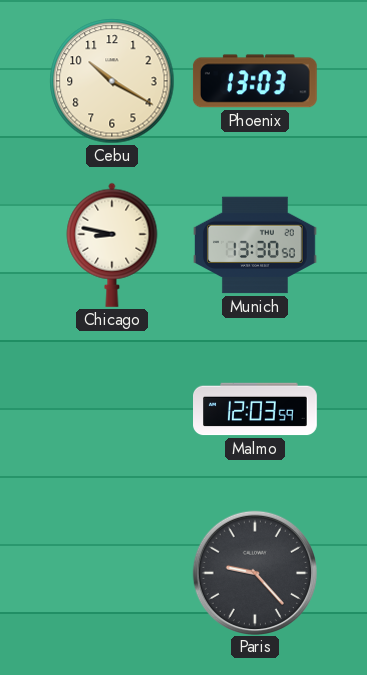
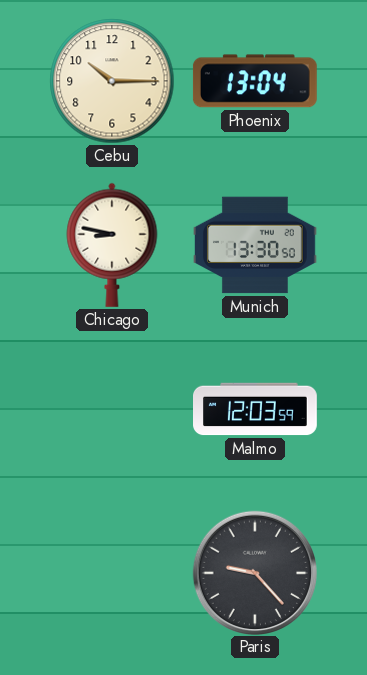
Cebu: 10:20 -> 10:15 (112, 81)
Phoenix: 13:03 -> 13:04 (255, 81)
